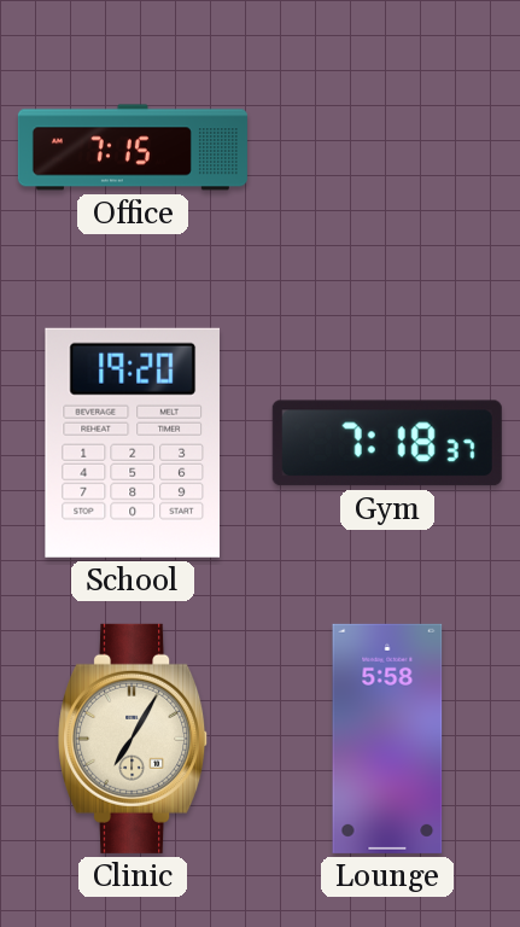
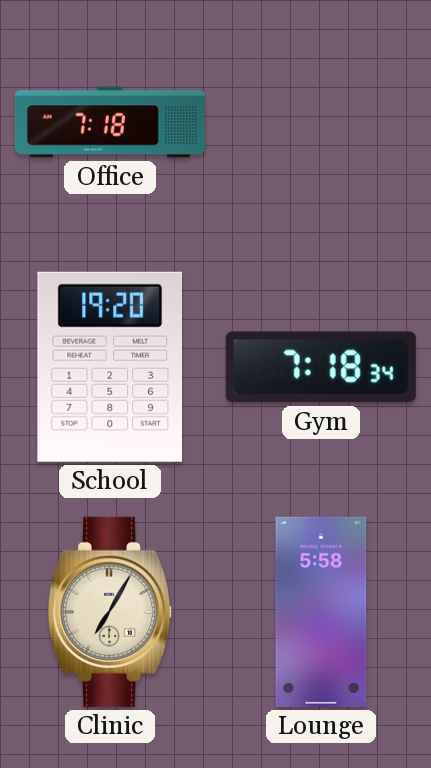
Office: 7:15 -> 7:18 (110, 122)
Gym: 7:18:37 -> 7:18:34 (321, 367)
